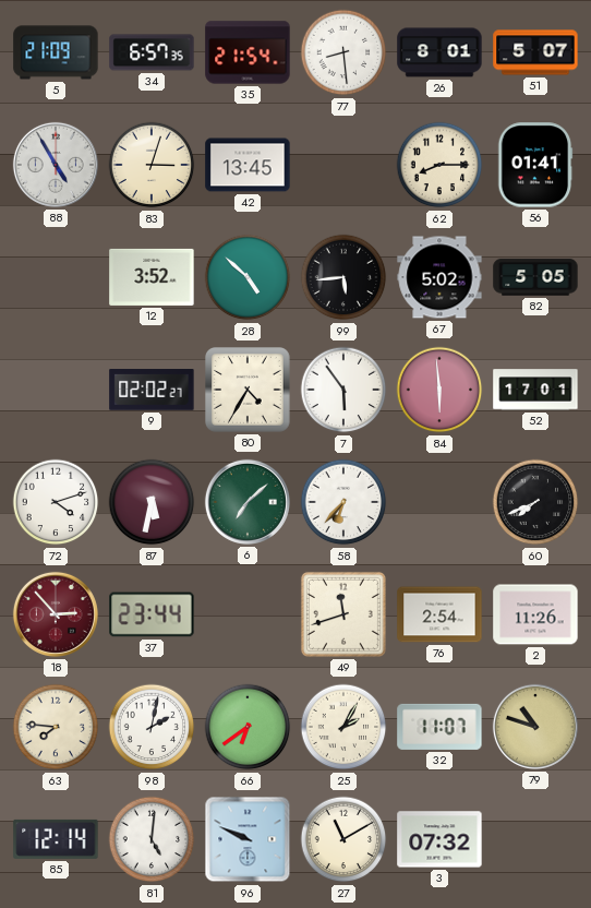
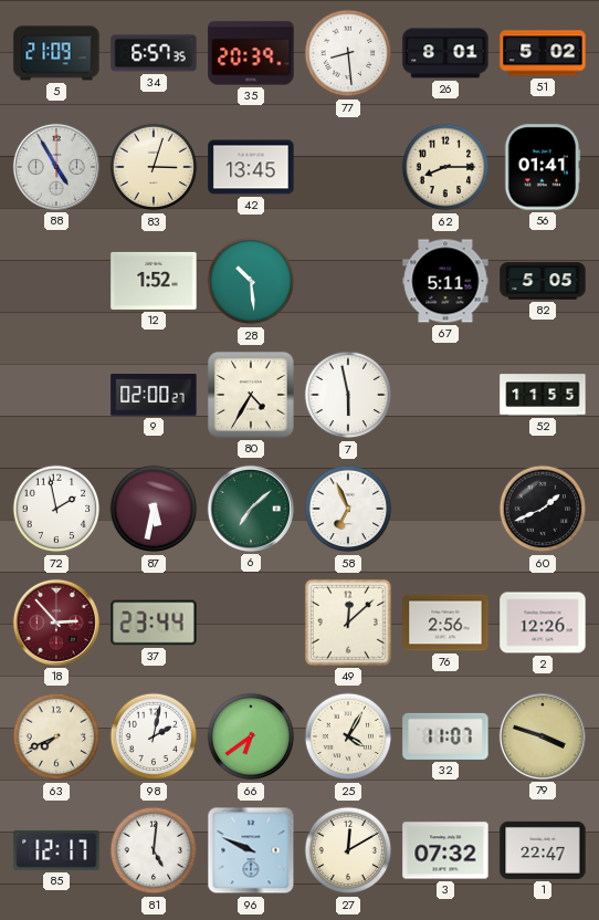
35: 21:54 -> 20:39 (251, 53)
51: 5:07 -> 5:02 (543, 53)
12: 3:52 -> 1:52 (154, 281)
28: 4:52 -> 10:29 (251, 281)
99: 5:44 -> none (343, 277)
67: 5:02 -> 5:11 (445, 281)
9: 02:02 -> 02:00 (154, 396)
7: 5:54 -> 5:58 (348, 395)
84: 5:59 -> none (439, 390)
52: 17:01 -> 11:55 (543, 395)
72: 4:12 -> 1:58 (56, 509)
58: 6:37 -> 6:56 (348, 509)
60: 7:41 -> 1:41 (543, 509)
49: 11:42 -> 12:08 (348, 623)
76: 2:54 -> 2:56 (445, 623)
2: 11:26 -> 12:26 (543, 623)
63: 7:46 -> 7:41 (56, 736)
25: 2:05 -> 4:05 (348, 736)
79: 10:48 -> 3:48 (543, 736)
85: 12:14 -> 12:17 (56, 850)
27: 11:10 -> 12:10 (348, 850)
1: none -> 22:47 (543, 850)
